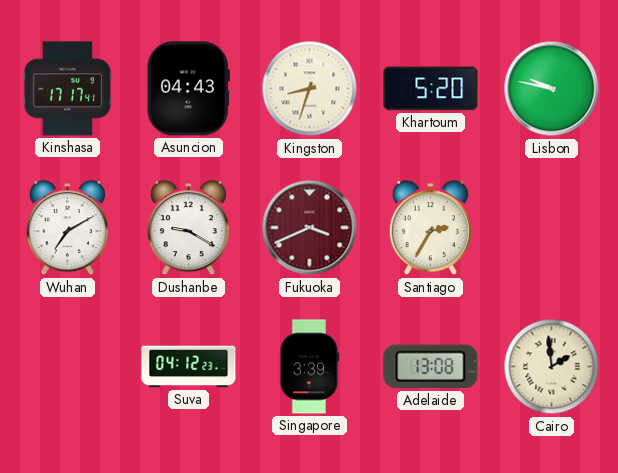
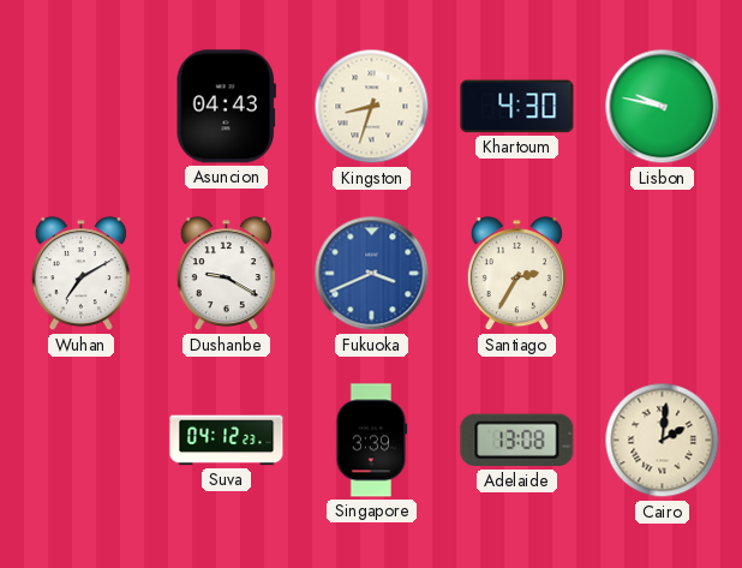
Kinshasa: 17:17 -> none (67, 89)
Khartoum: 5:20 -> 4:30 (517, 107)
Fukuoka dial: burgundy -> blue (372, 274)
Cairo: 1:59 -> 2:01 (663, 441)
